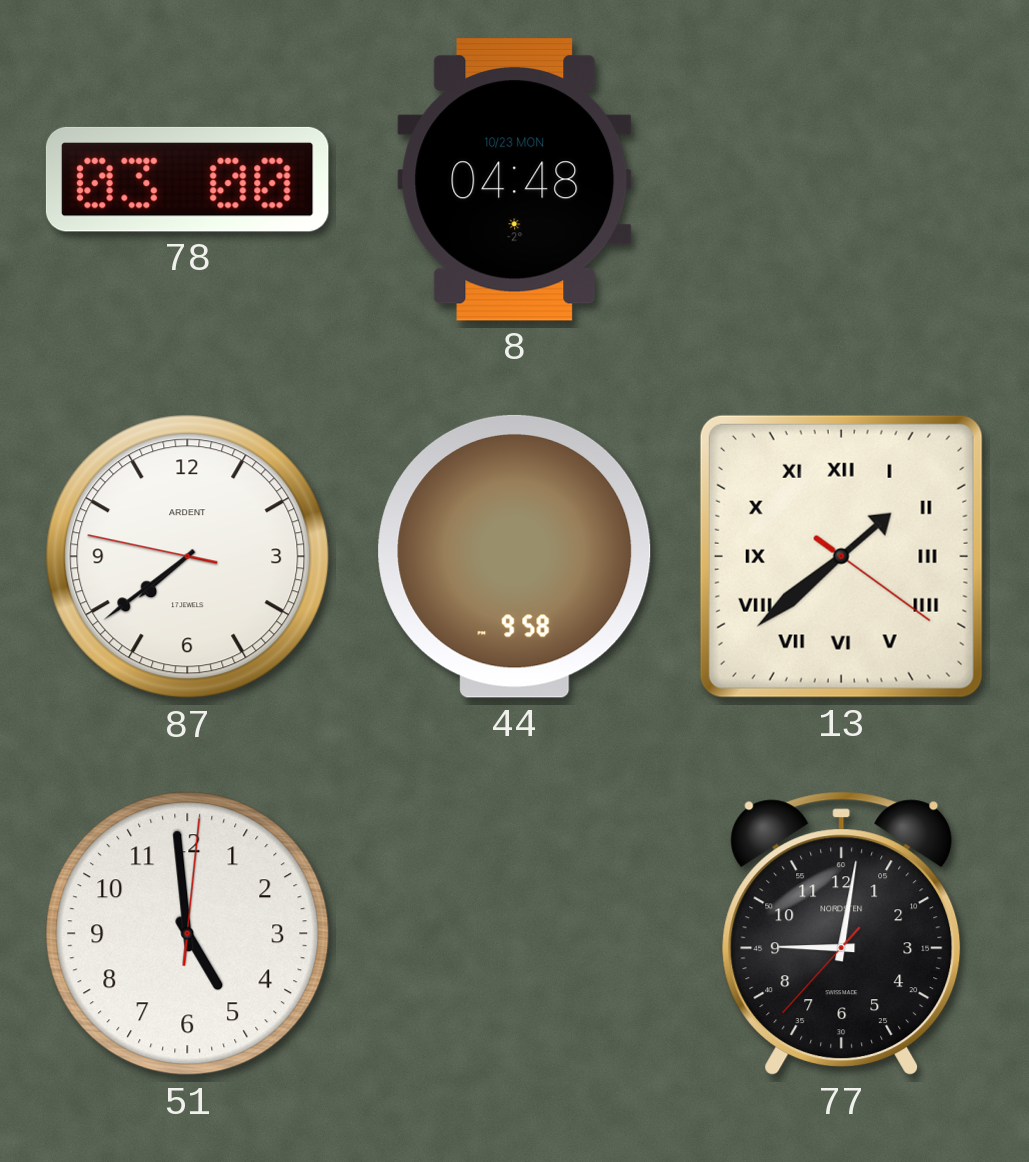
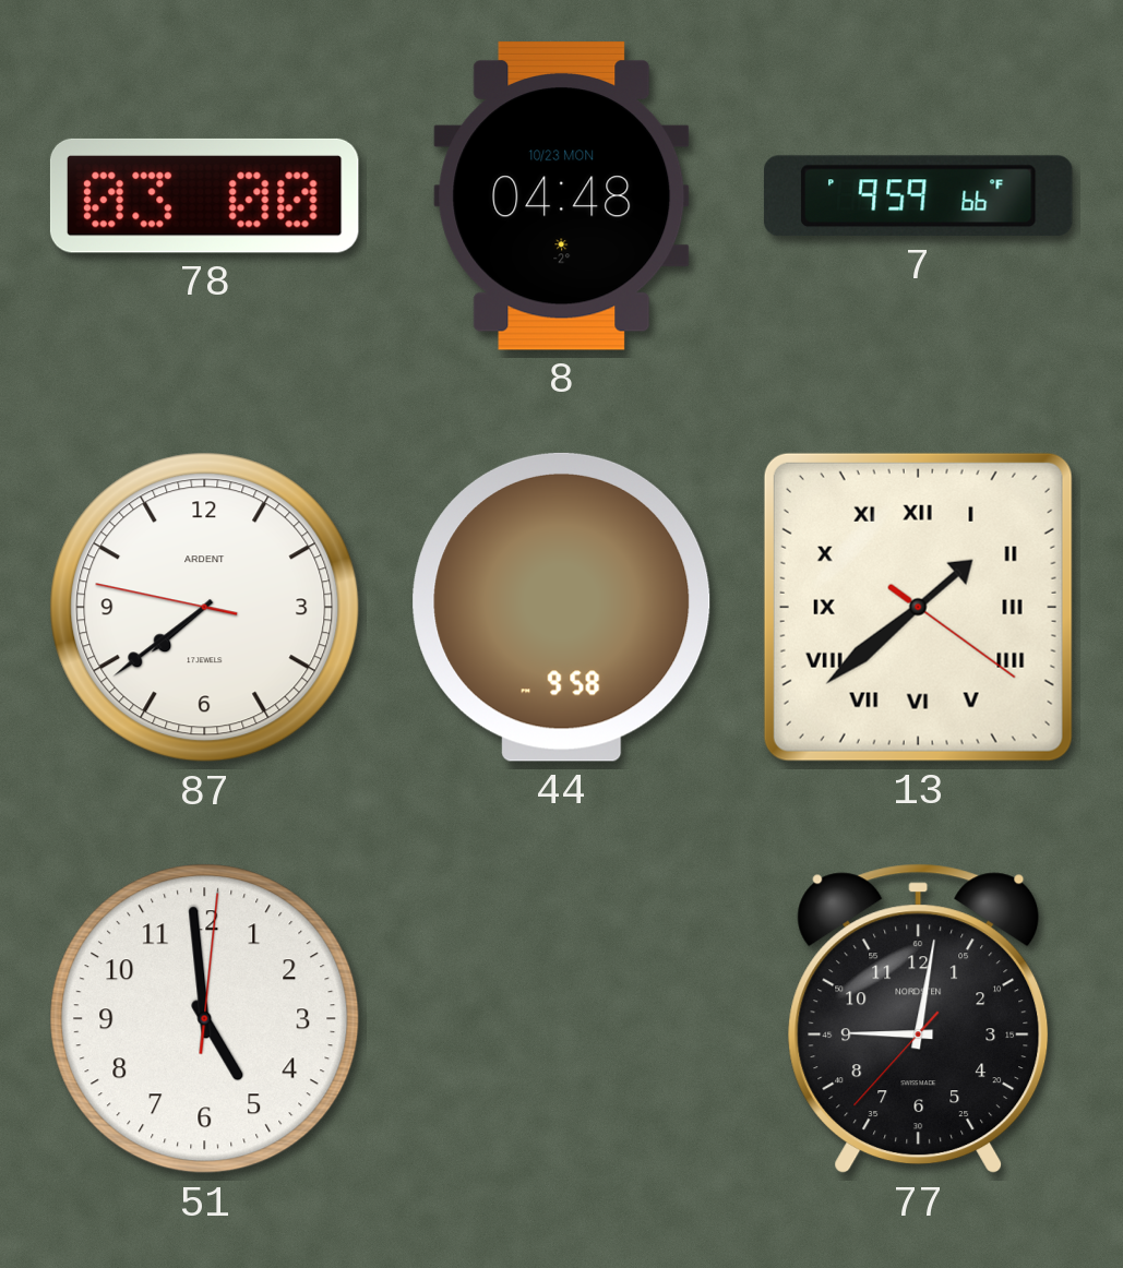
7: none -> 9:59 (918, 196)
